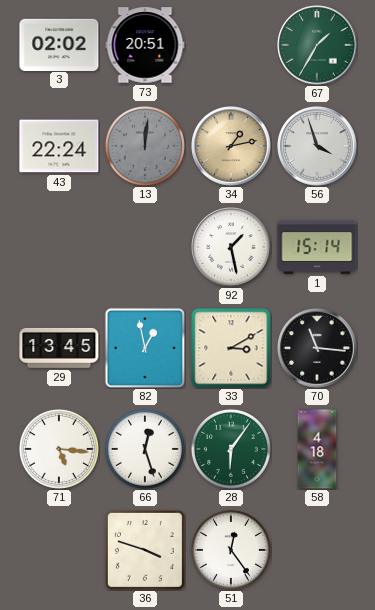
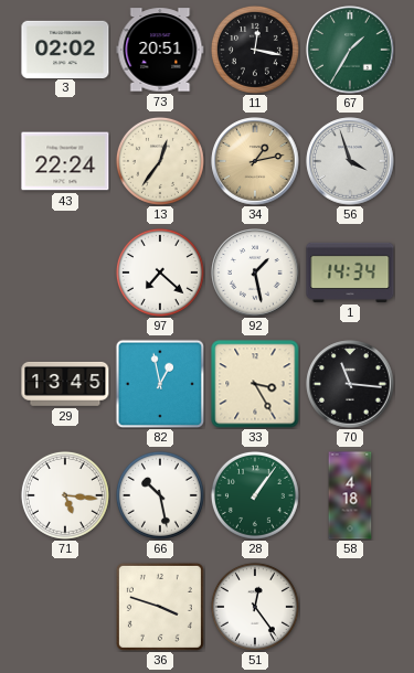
11: none -> 12:17 (255, 50)
13: 12:01 -> 12:36 (160, 161)
13 dial: grey -> cream (160, 161)
97: none -> 7:22 (160, 273)
1: 15:14 -> 14:34 (350, 273)
33: 3:10 -> 3:25 (255, 384)
66: 12:27 -> 10:28 (160, 495)
28: 6:06 -> 1:06 (255, 495)
